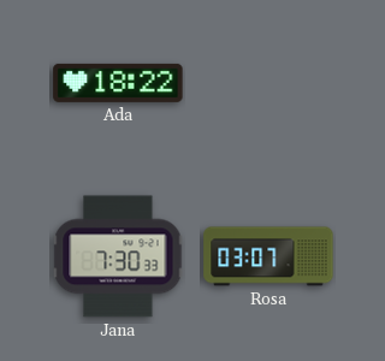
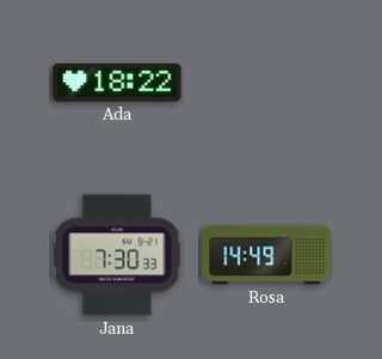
Rosa: 03:07 -> 14:49 (266, 255)
